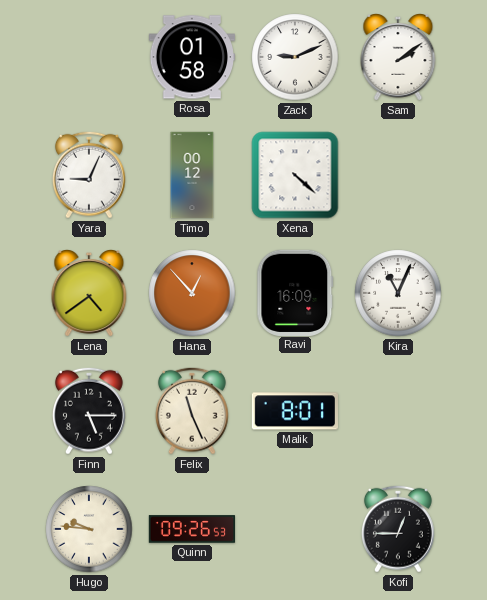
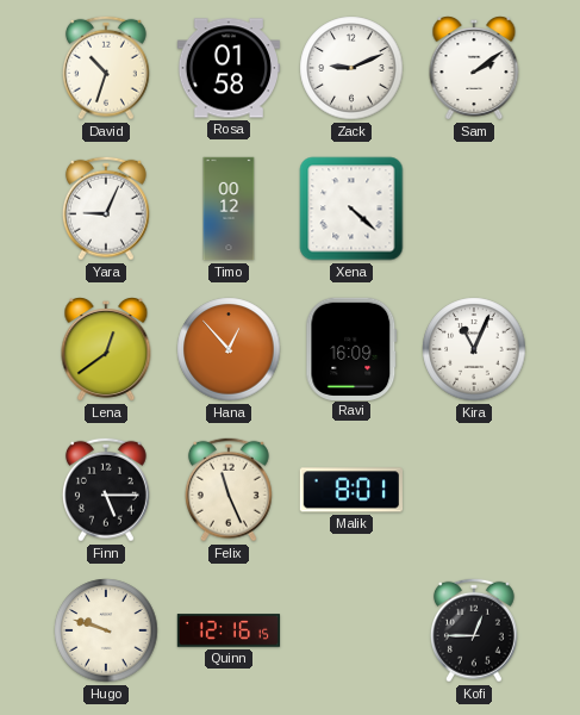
David: none -> 10:33 (106, 68)
Lena: 4:39 -> 12:39 (106, 350)
Hugo: 9:46 -> 9:48 (106, 630)
Quinn: 09:26 -> 12:16 (229, 630)
